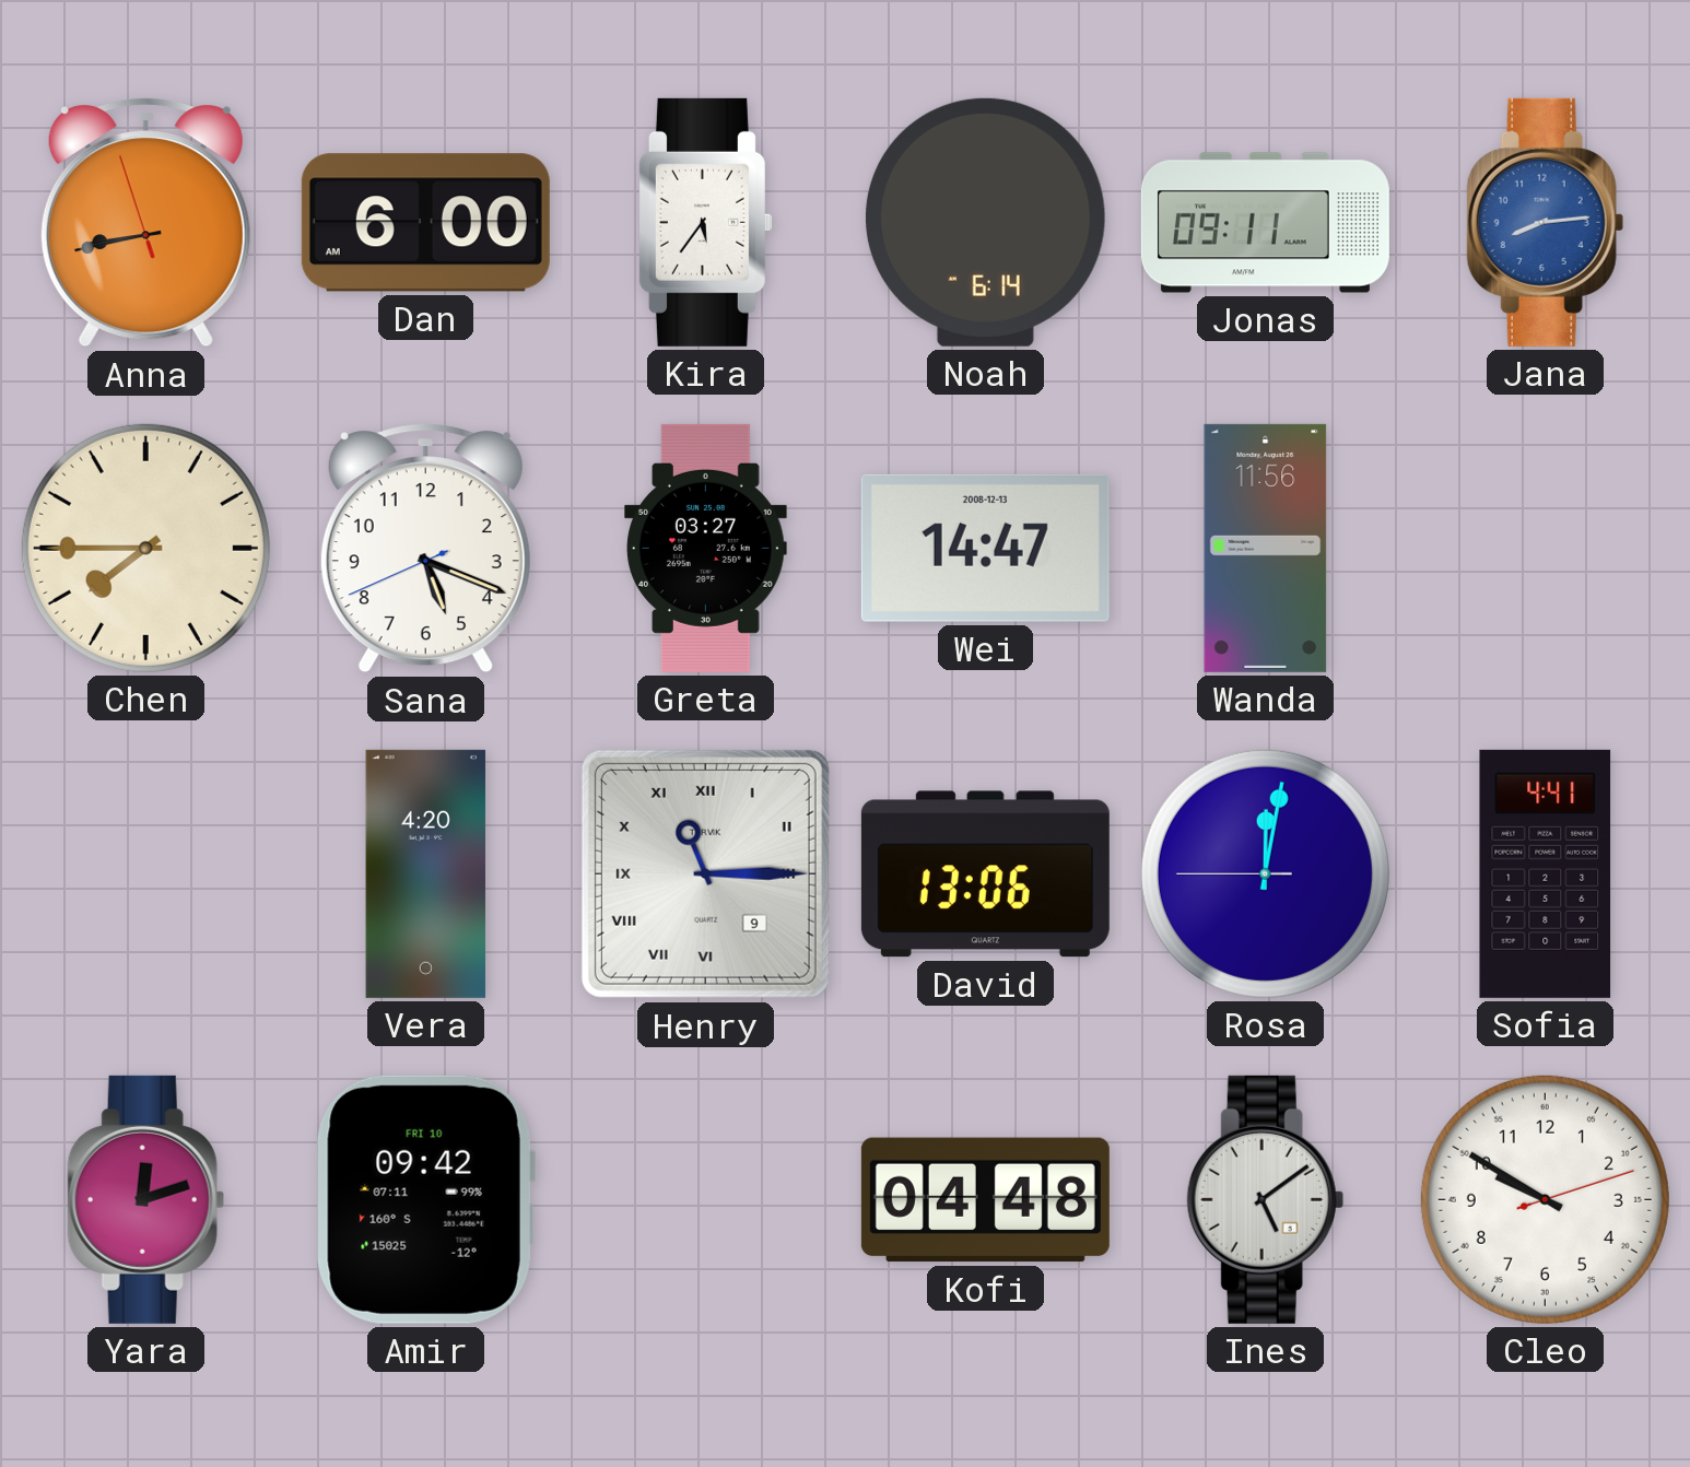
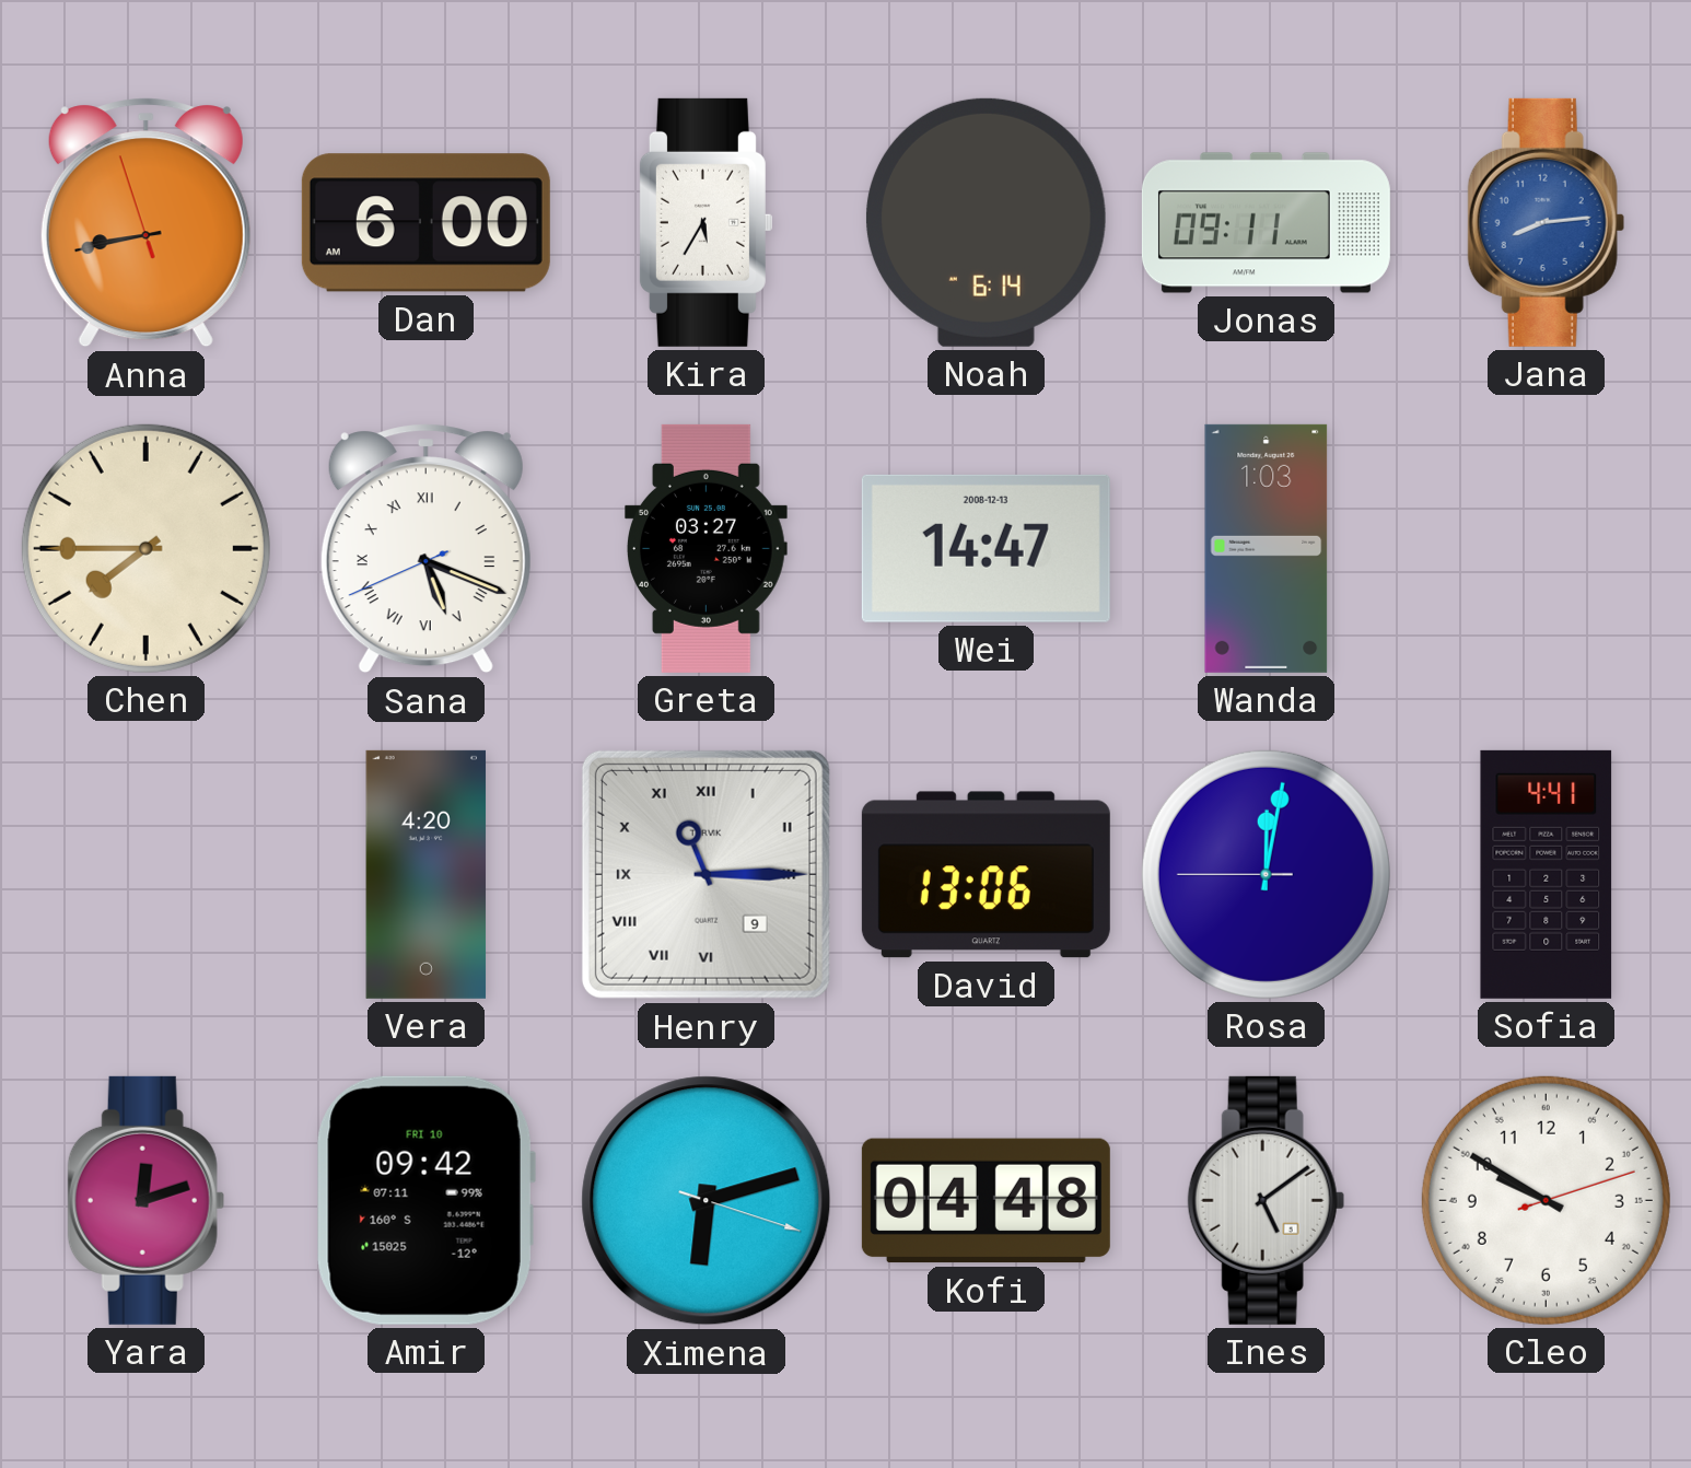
Kira: 5:36 -> 5:35 (705, 222)
Sana numerals: Arabic -> Roman (425, 549)
Wanda: 11:56 -> 1:03 (1267, 548)
Ximena: none -> 6:12 (707, 1201)
